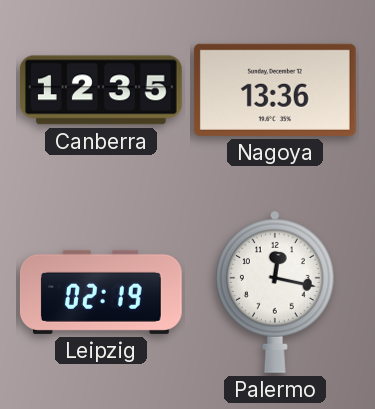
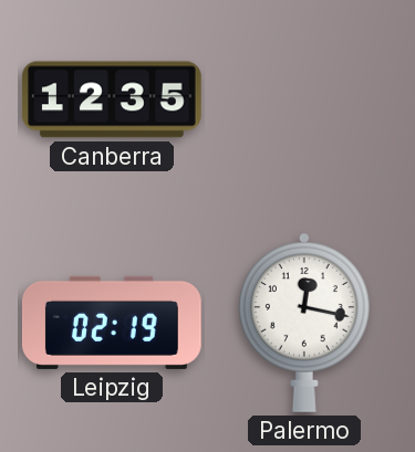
Nagoya: 13:36 -> none (275, 90)
